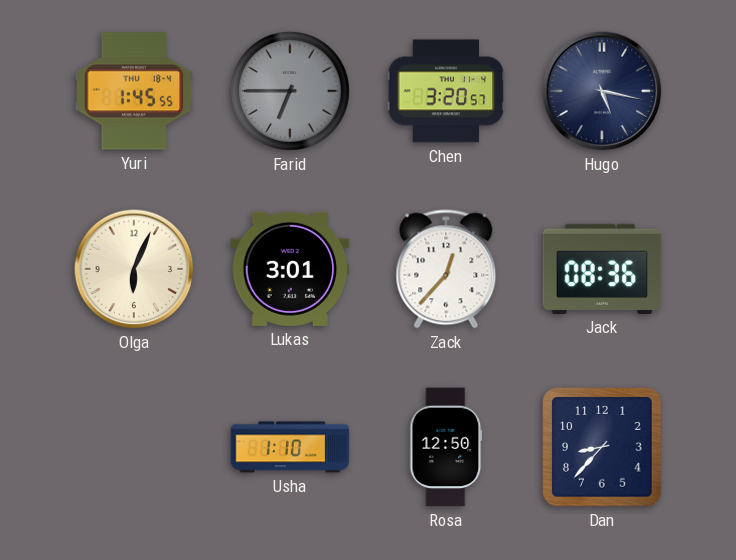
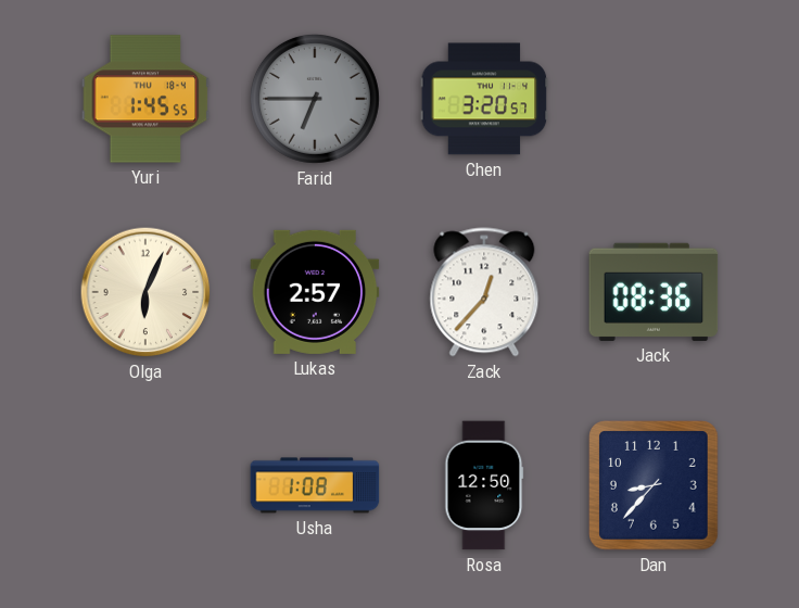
Hugo: 5:17 -> none (602, 91)
Lukas: 3:01 -> 2:57 (315, 292)
Usha: 1:10 -> 1:08 (315, 485)
